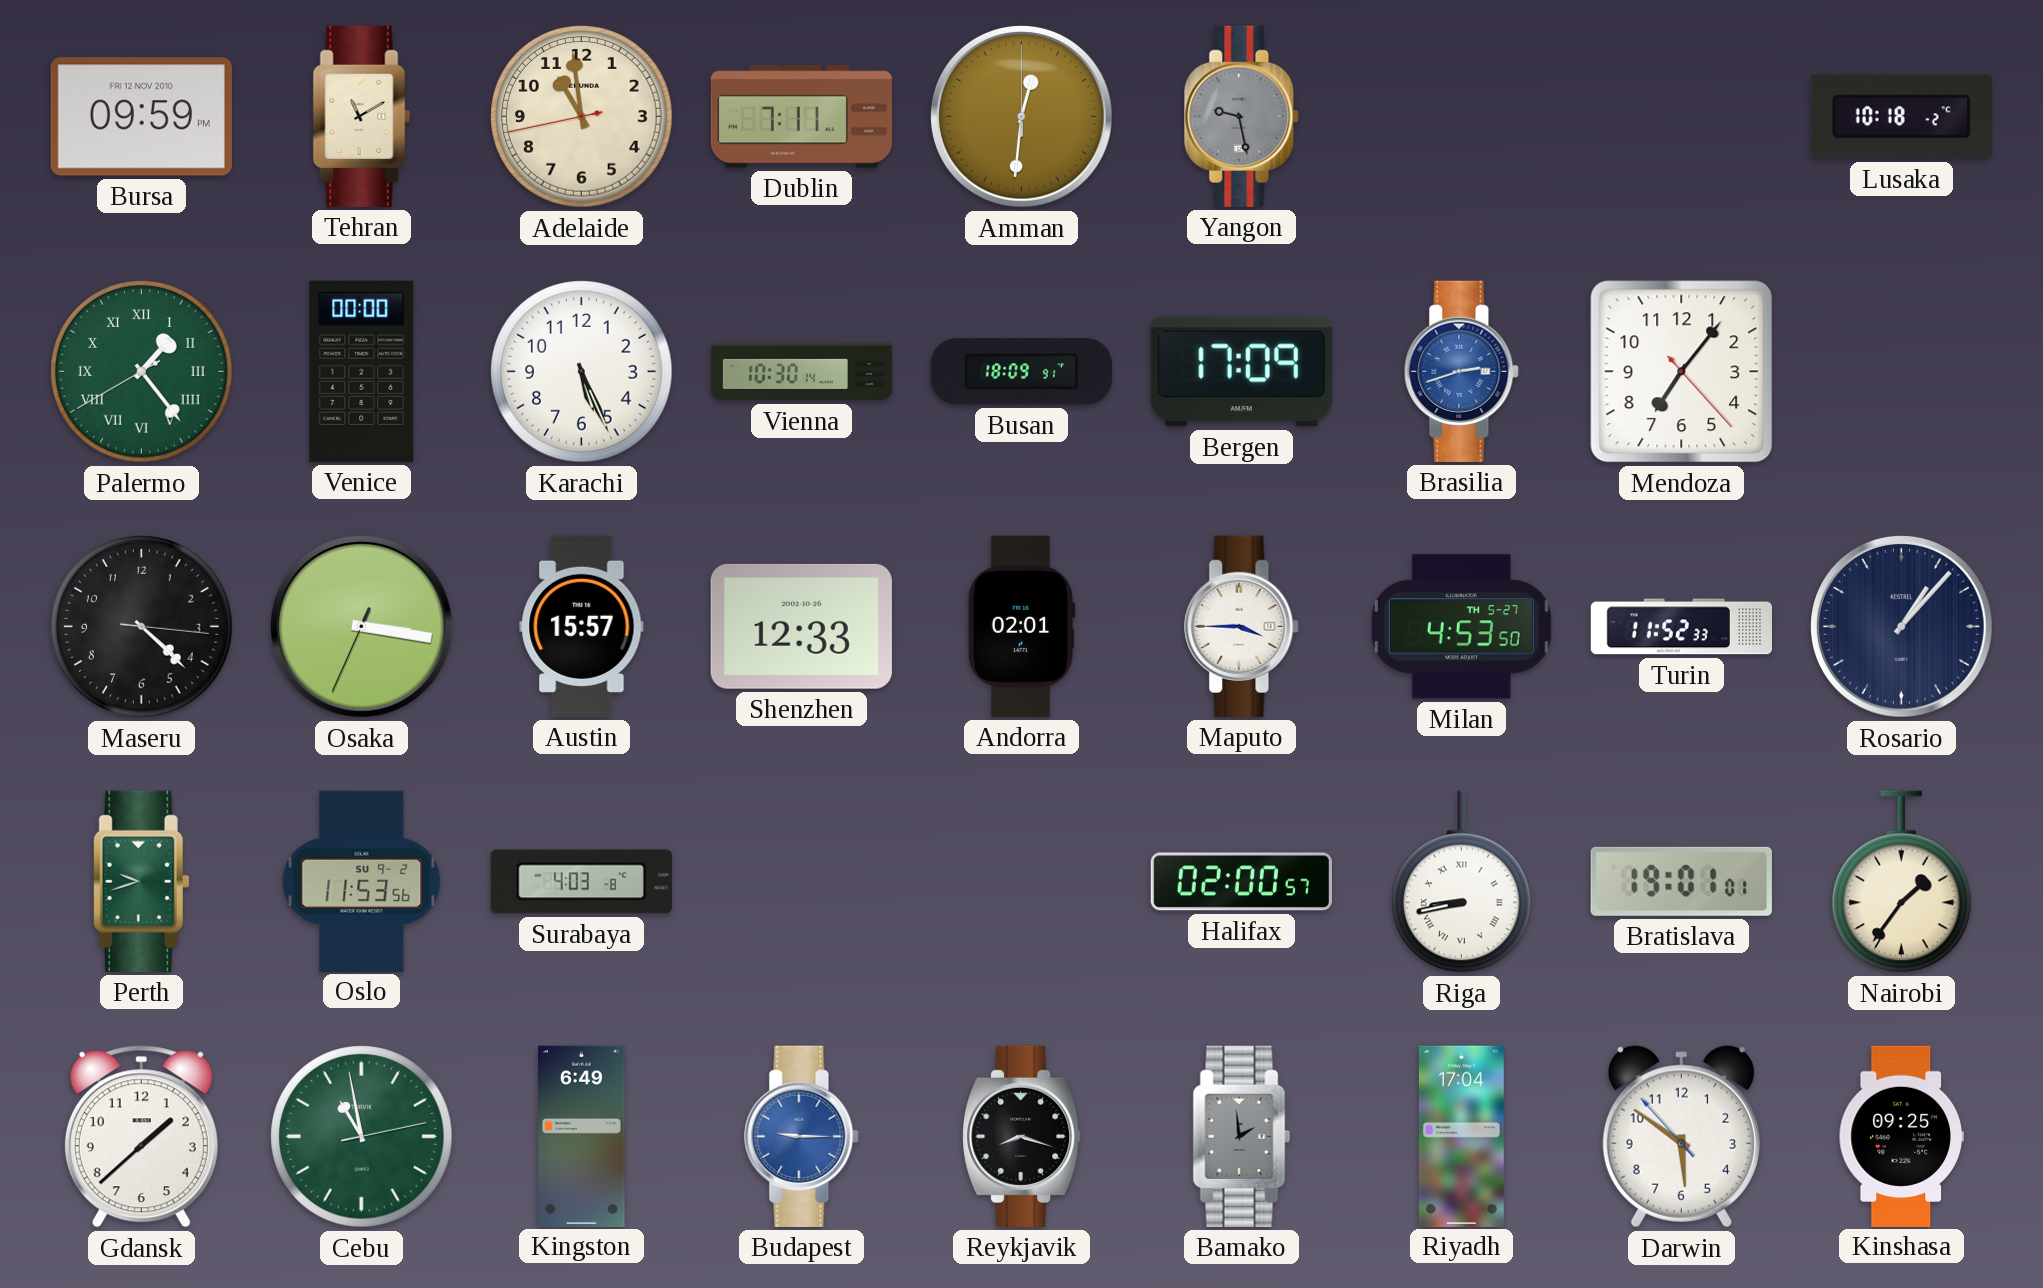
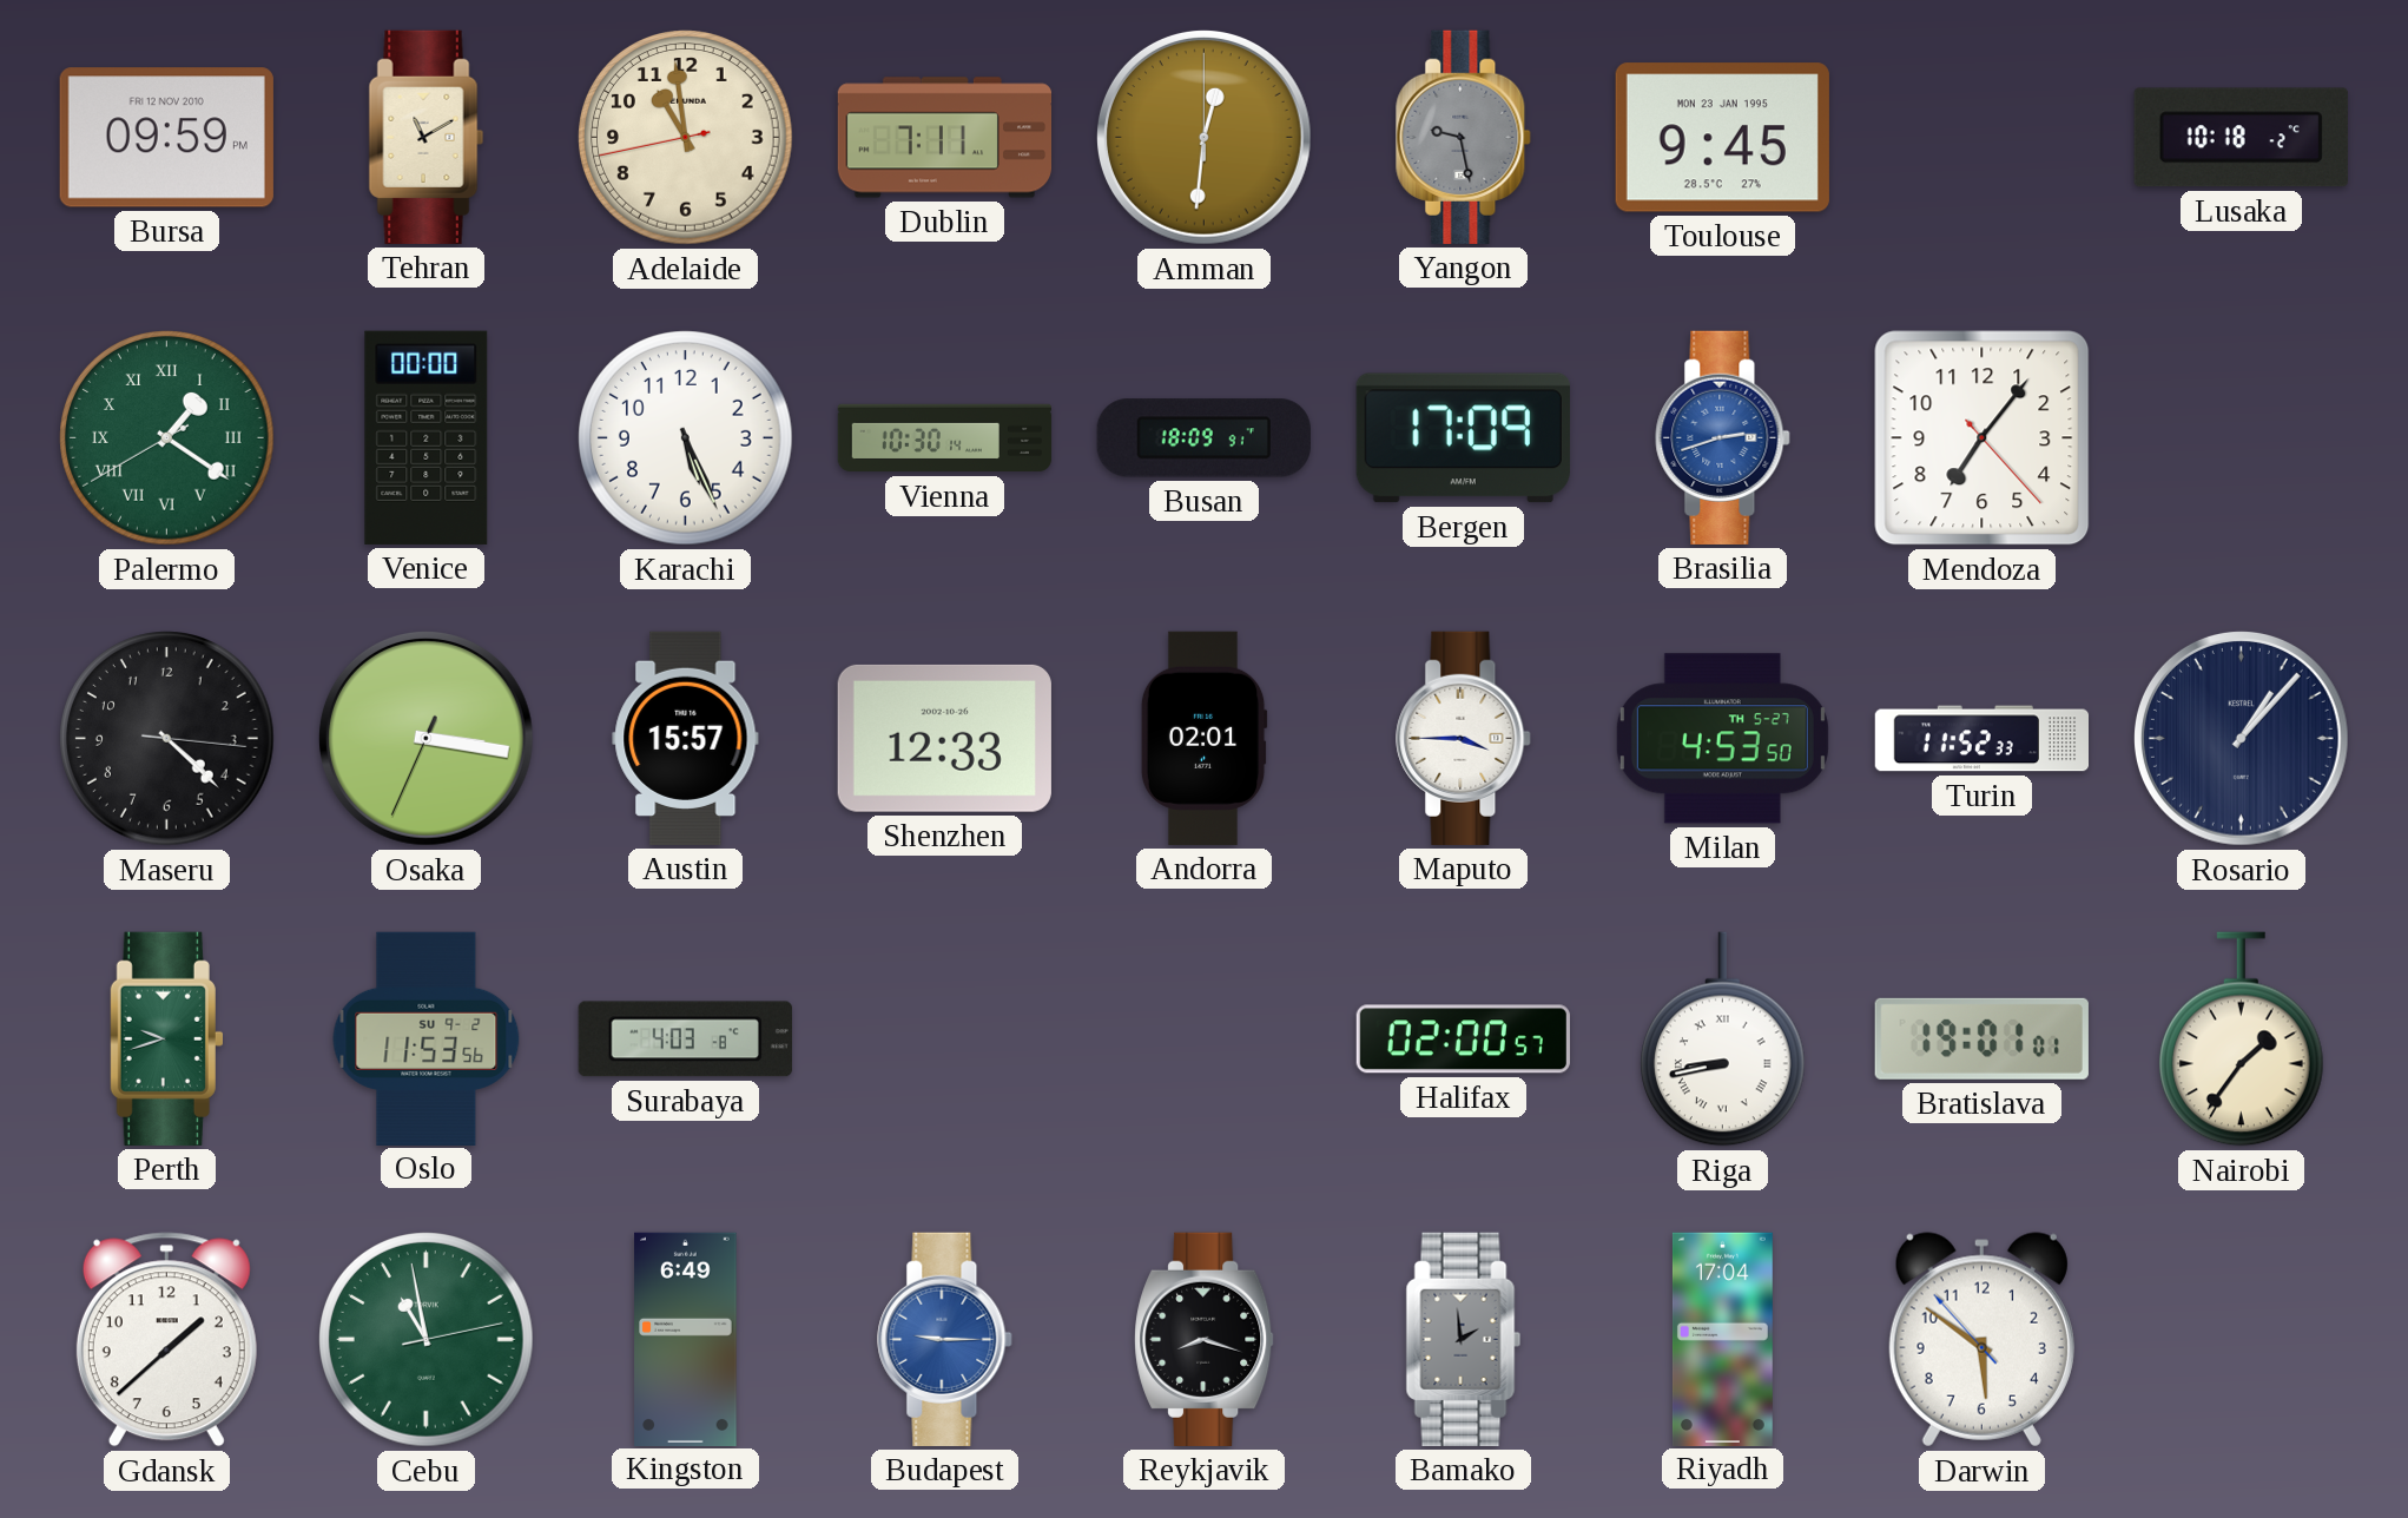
Toulouse: none -> 9:45 (1722, 138)
Palermo: 1:23 -> 1:20 (167, 438)
Kinshasa: 09:25 -> none (1901, 1136)
